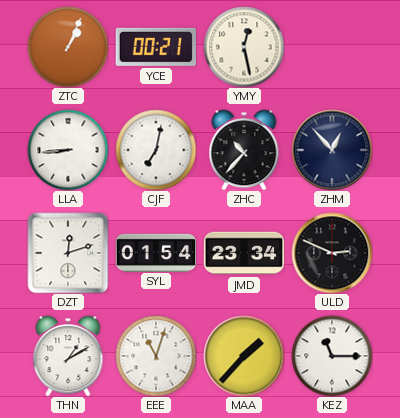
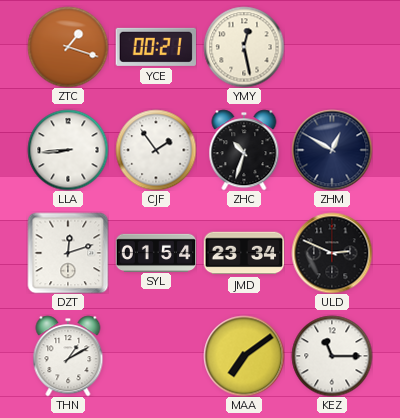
ZTC: 1:04 -> 1:18 (68, 47)
CJF: 7:02 -> 1:54 (156, 150)
ZHC: 10:37 -> 10:33 (244, 150)
ZHM: 12:53 -> 12:50 (332, 150)
EEE: 11:03 -> none (156, 356)
MAA: 1:37 -> 7:09 (244, 356)
